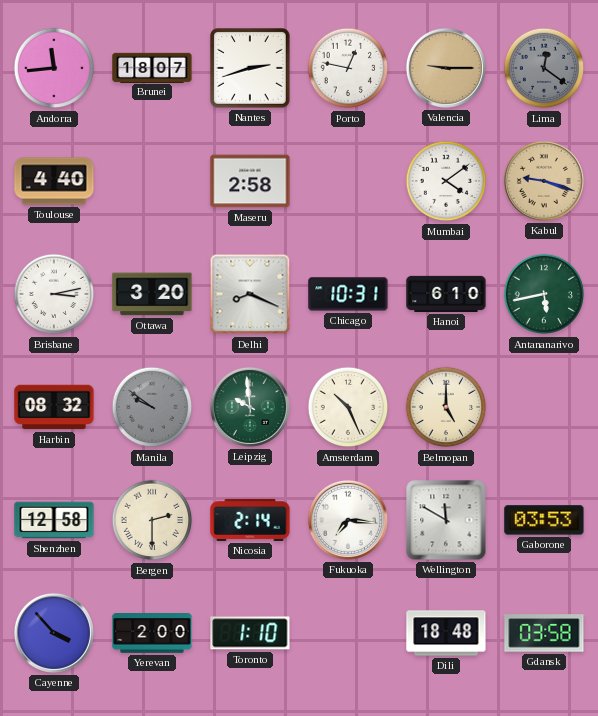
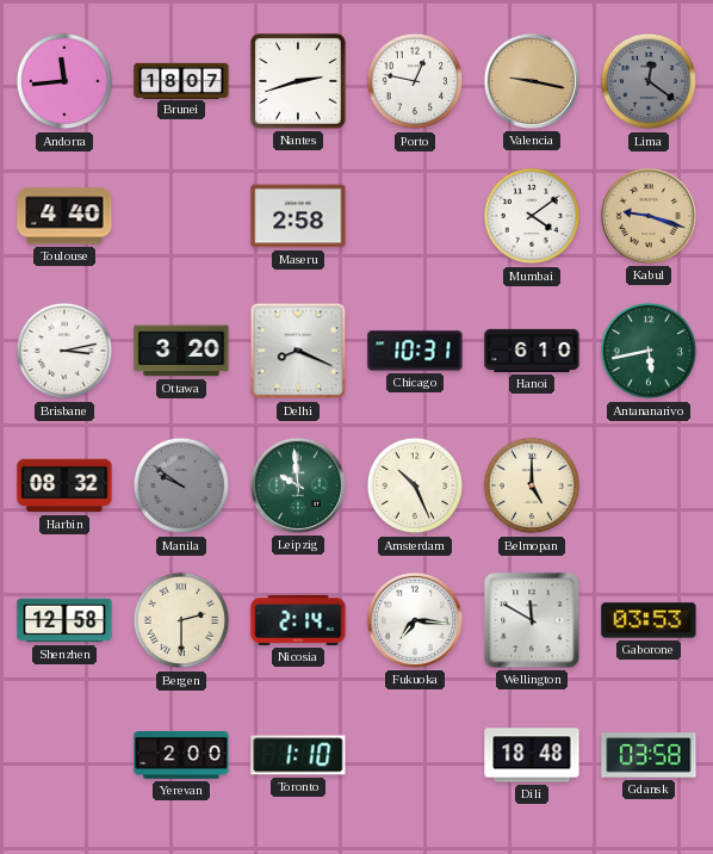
Valencia: 9:15 -> 9:17 (532, 81)
Cayenne: 3:53 -> none (54, 633)
